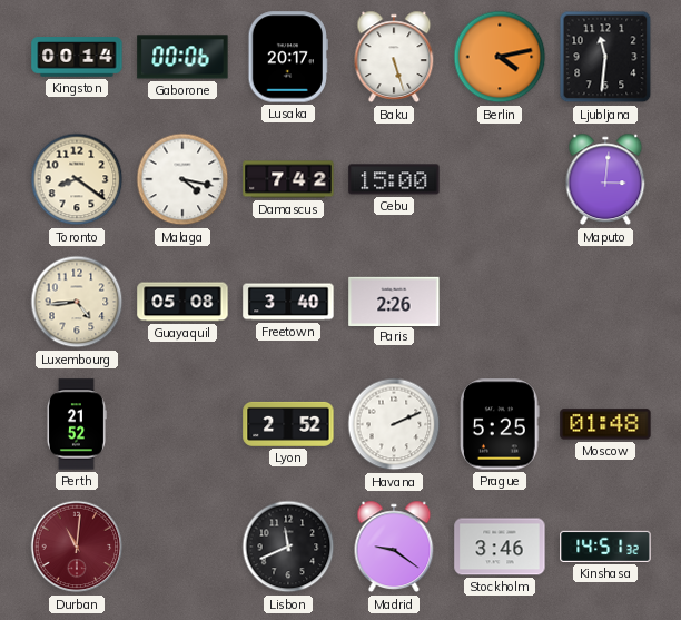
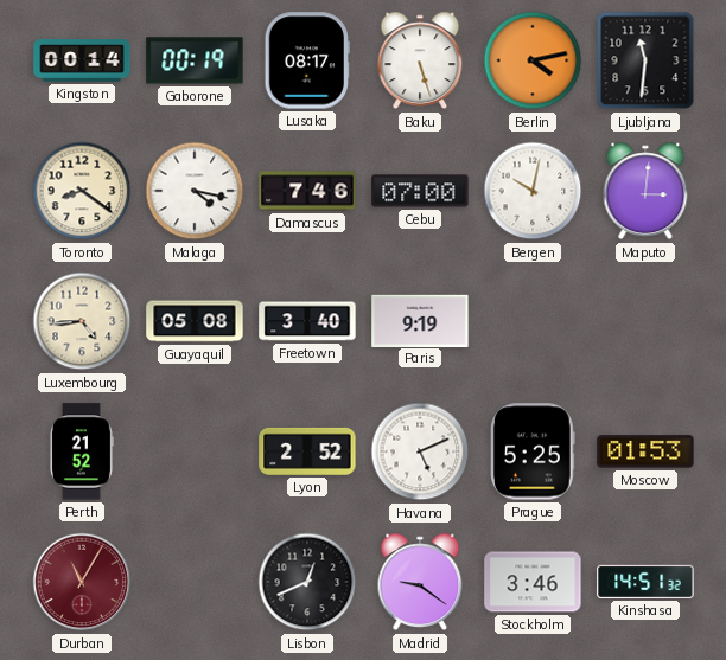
Gaborone: 00:06 -> 00:19 (195, 60)
Lusaka: 20:17 -> 08:17 (307, 60)
Damascus: 7:42 -> 7:46 (307, 191)
Cebu: 15:00 -> 07:00 (420, 191)
Bergen: none -> 10:02 (533, 191)
Paris: 2:26 -> 9:19 (420, 320)
Havana: 2:11 -> 5:11 (420, 451)
Moscow: 01:48 -> 01:53 (645, 451)
Durban: 11:01 -> 11:05 (82, 582)
Lisbon: 11:41 -> 12:41 (307, 582)
